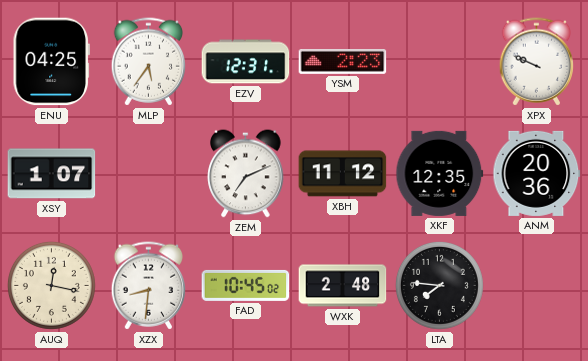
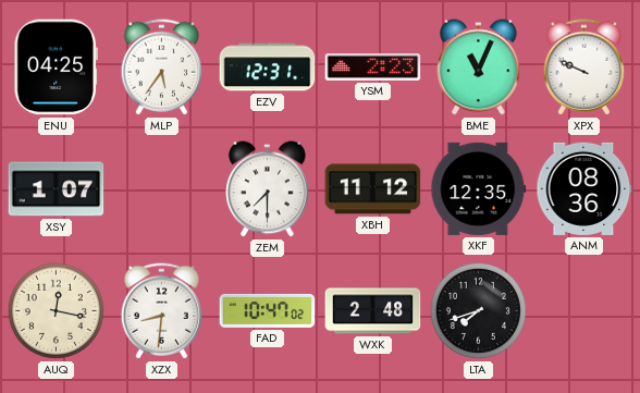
BME: none -> 11:04 (479, 67)
ZEM: 7:11 -> 7:30 (268, 189)
ANM: 20:36 -> 08:36 (584, 188)
FAD: 10:45 -> 10:47 (268, 310)
LTA: 7:46 -> 7:42 (478, 310)
